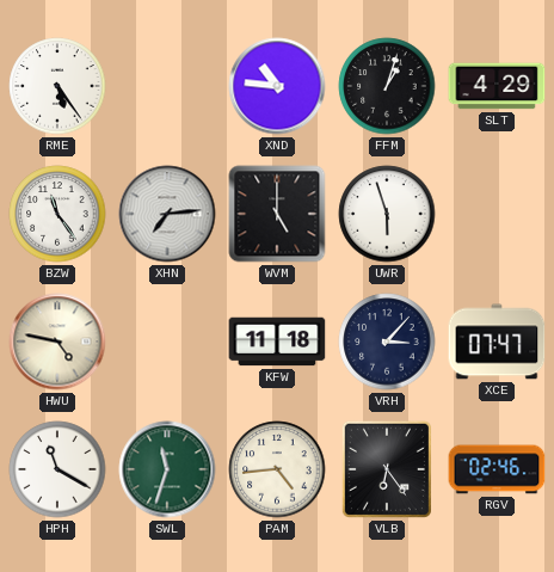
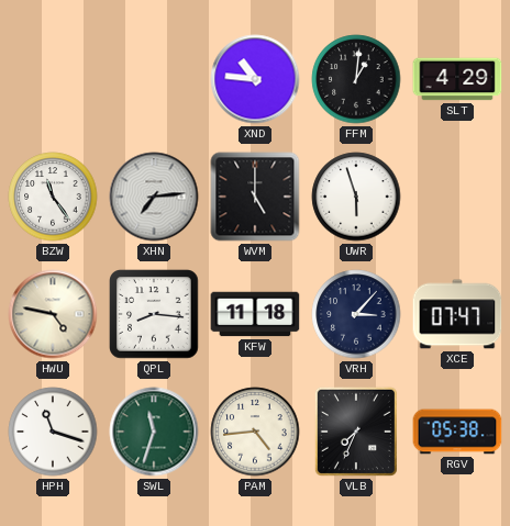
RME: 5:24 -> none (57, 86)
FFM: 1:03 -> 1:01 (356, 79)
QPL: none -> 8:16 (155, 315)
HPH: 11:20 -> 11:18 (53, 432)
VLB: 6:24 -> 7:34 (356, 432)
RGV: 02:46 -> 05:38 (457, 432)
